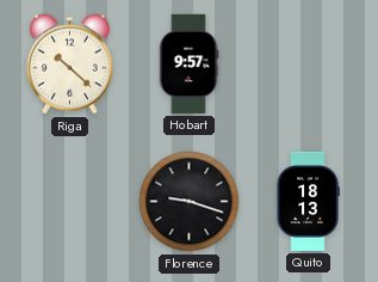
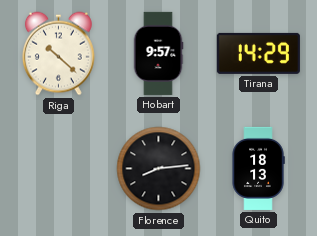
Tirana: none -> 14:29 (258, 53)
Florence: 9:18 -> 8:14 (159, 169)
